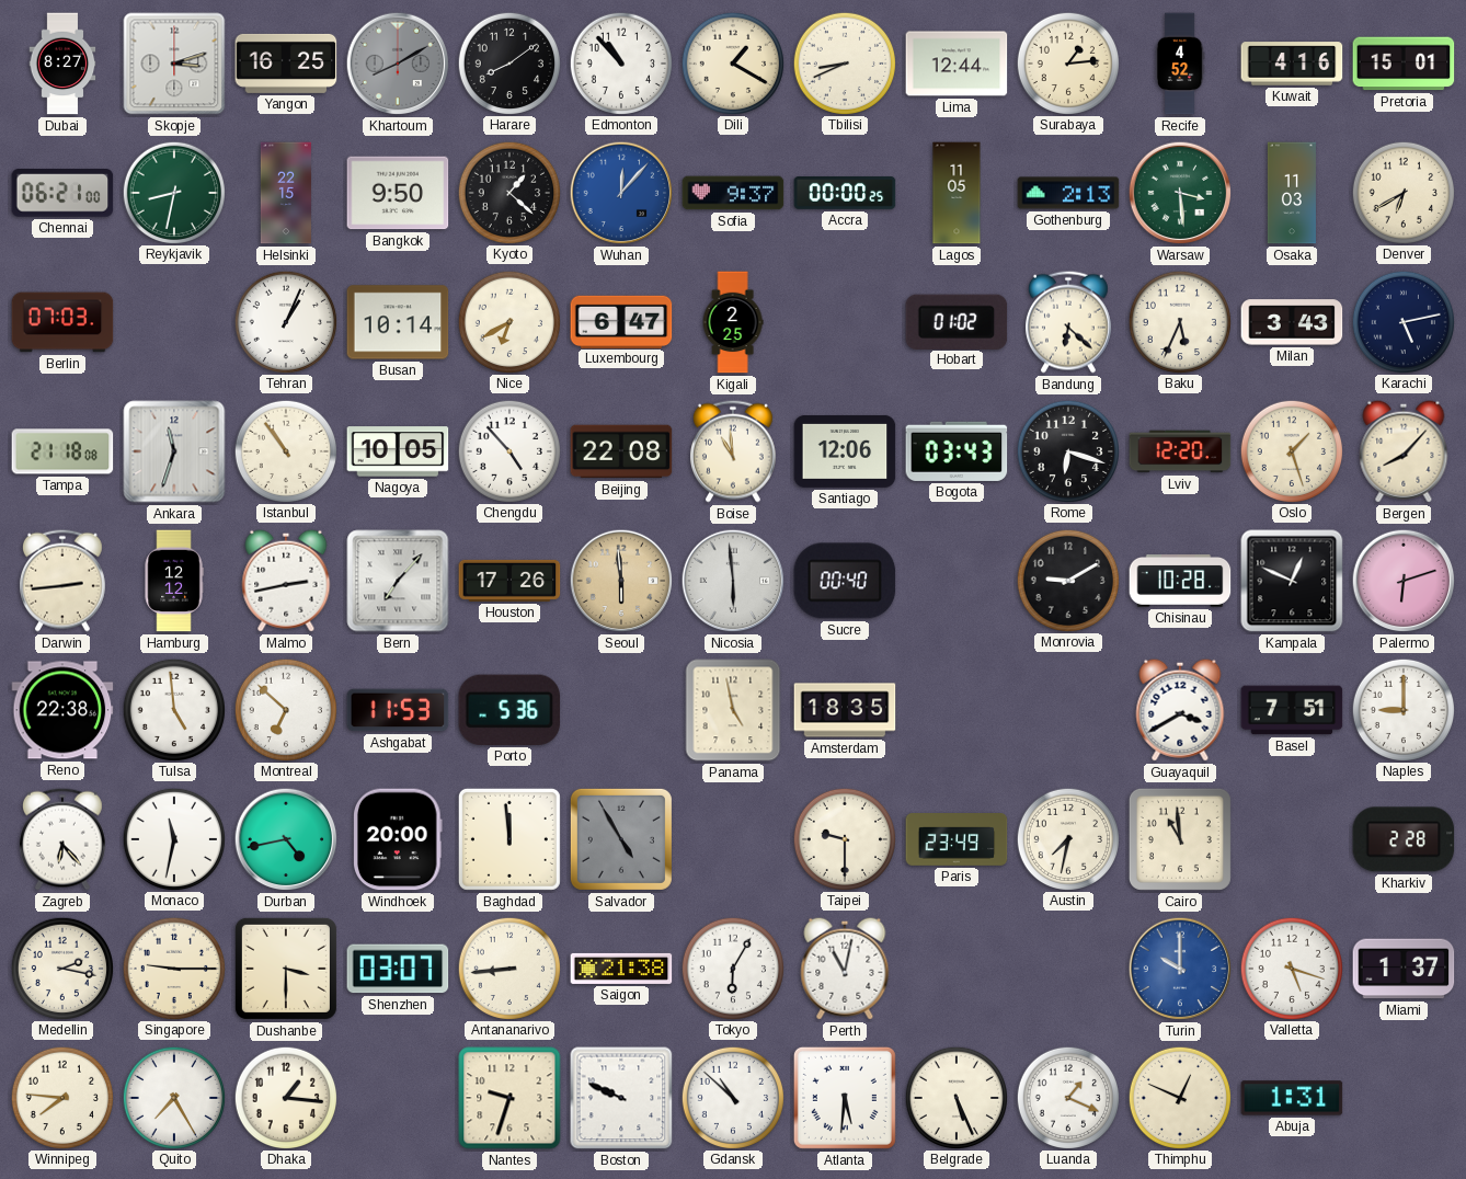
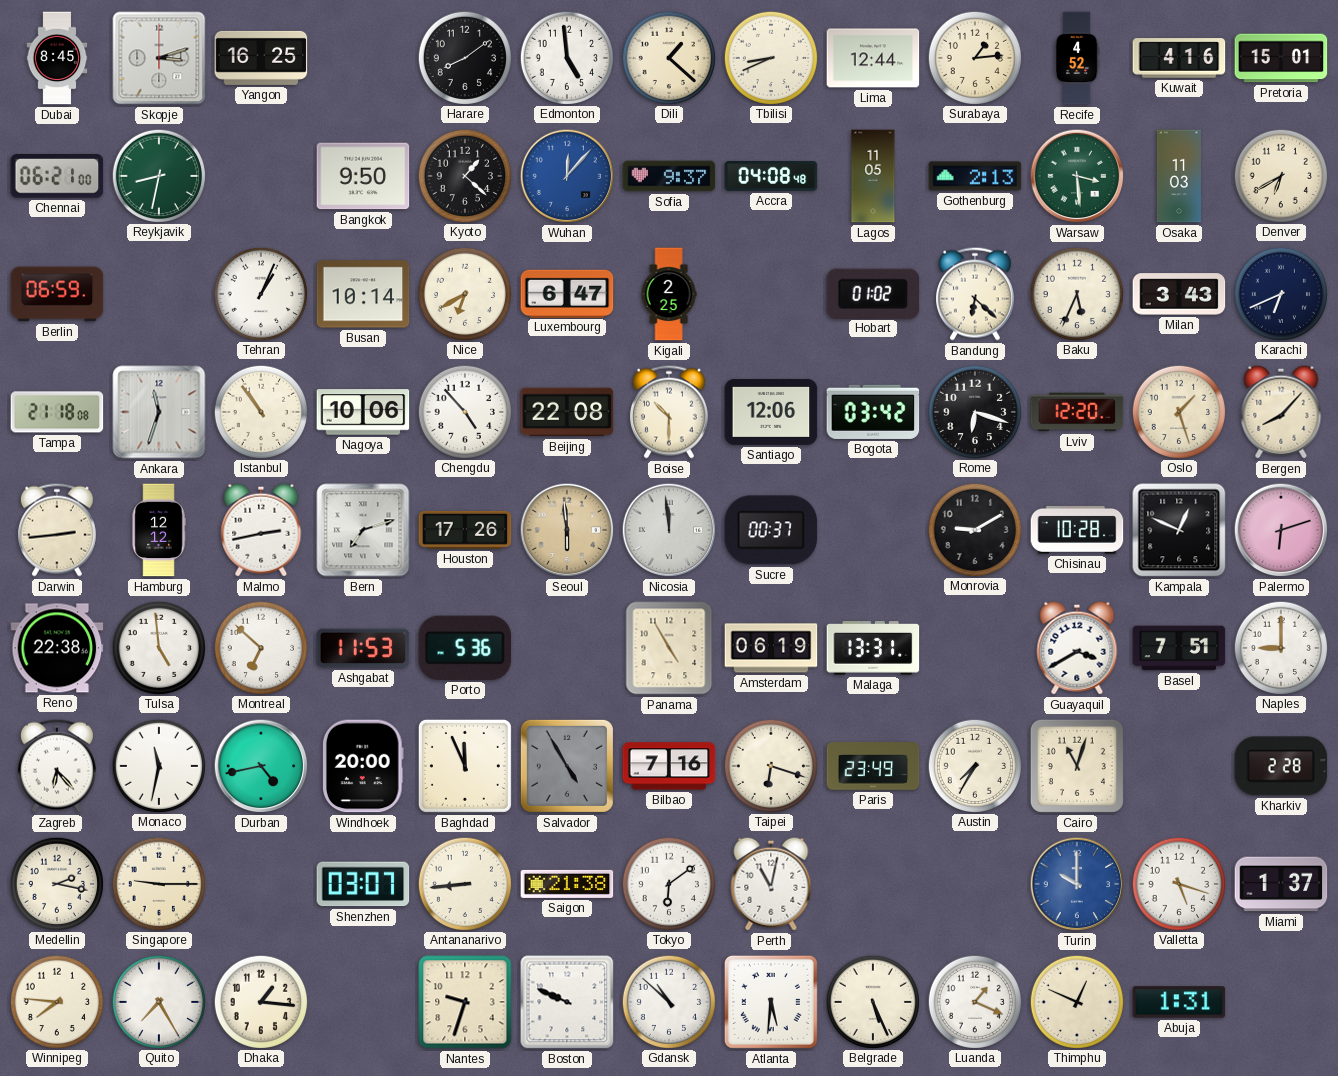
Dubai: 8:27 -> 8:45 (57, 58)
Khartoum: 8:10 -> none (398, 64)
Edmonton: 10:53 -> 4:59 (566, 57)
Dili: 1:20 -> 1:22 (668, 57)
Helsinki: 22:15 -> none (286, 193)
Accra: 00:00 -> 04:08 (771, 177)
Berlin: 07:03 -> 06:59 (57, 294)
Karachi: 5:13 -> 6:41 (1280, 293)
Nagoya: 10:05 -> 10:06 (363, 412)
Boise: 10:59 -> 10:30 (669, 412)
Bogota: 03:43 -> 03:42 (873, 412)
Bern: 7:07 -> 7:12 (363, 530)
Nicosia: 5:59 -> 11:59 (669, 530)
Sucre: 00:40 -> 00:37 (771, 530)
Panama: 4:58 -> 4:55 (669, 648)
Amsterdam: 18:35 -> 06:19 (771, 648)
Malaga: none -> 13:31 (873, 649)
Baghdad: 11:59 -> 11:56 (465, 766)
Bilbao: none -> 7:16 (669, 766)
Taipei: 9:30 -> 6:18 (770, 765)
Austin: 7:32 -> 7:35 (974, 765)
Cairo: 10:59 -> 11:03 (1077, 766)
Dushanbe: 3:30 -> none (286, 969)
Tokyo: 6:05 -> 6:09 (668, 883)
